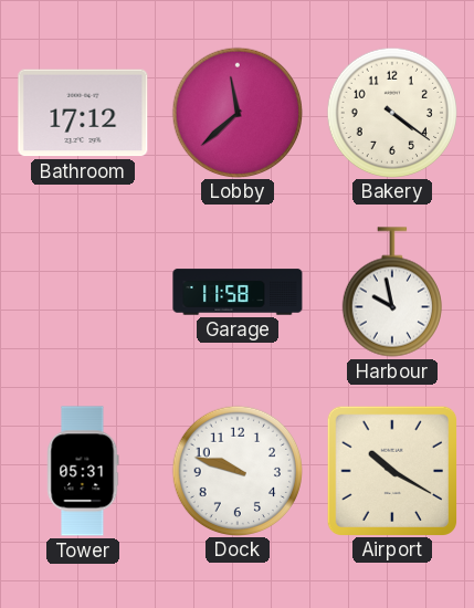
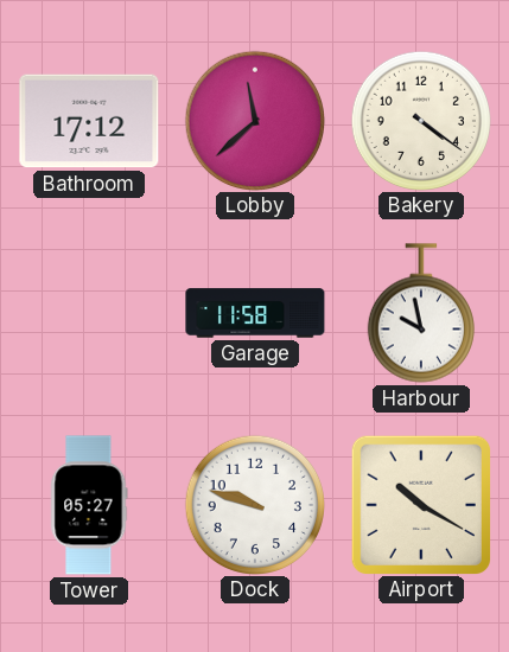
Tower: 05:31 -> 05:27 (89, 505)
